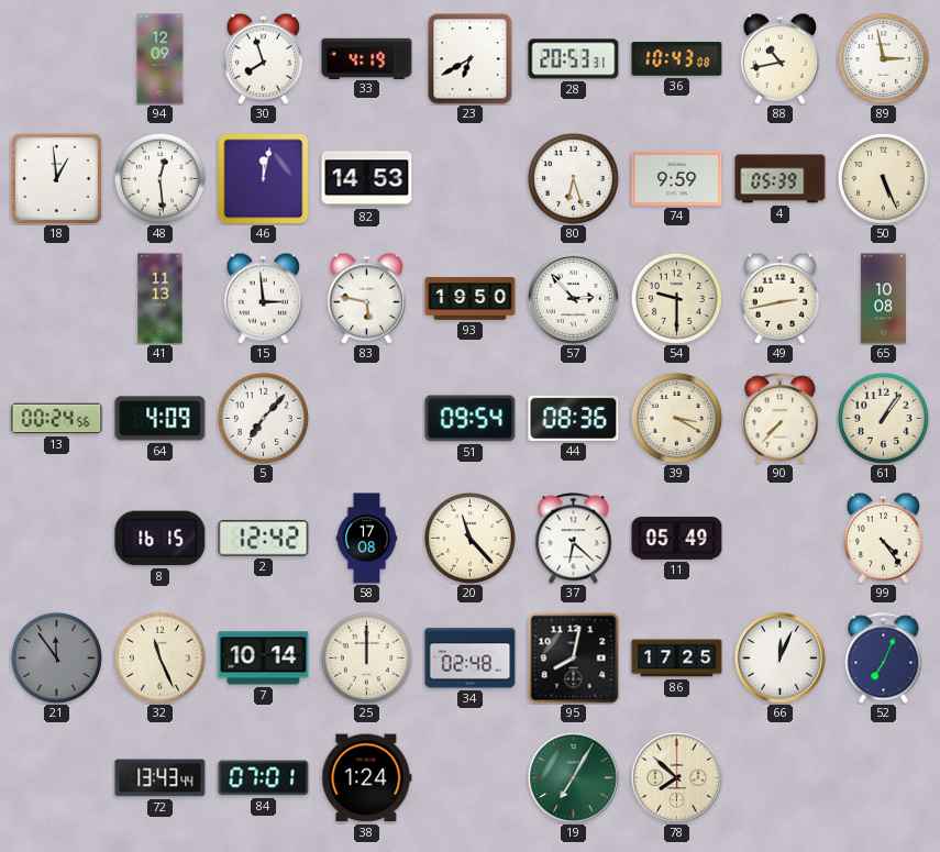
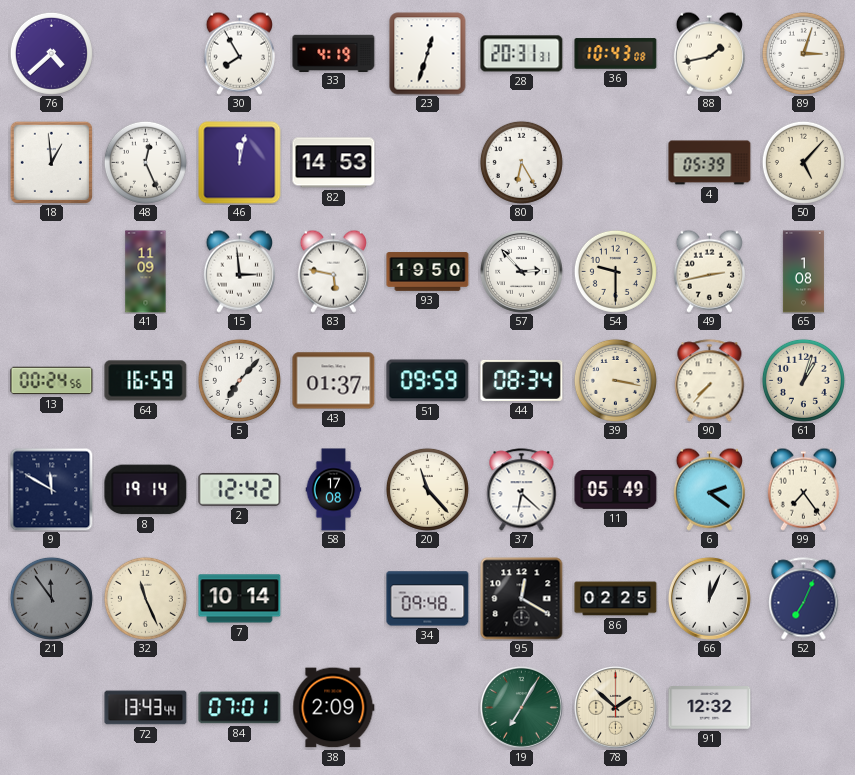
76: none -> 4:38 (51, 53)
94: 12:09 -> none (161, 59)
30: 7:57 -> 7:55 (239, 53)
23: 6:40 -> 12:33 (428, 54)
28: 20:53 -> 20:31 (522, 54)
88: 10:43 -> 1:43 (709, 53)
89: 2:58 -> 3:03 (803, 53)
48: 12:29 -> 12:26 (145, 162)
80: 6:27 -> 6:25 (521, 162)
74: 9:59 -> none (677, 178)
50: 5:26 -> 5:07 (803, 162)
41: 11:13 -> 11:09 (146, 272)
65: 10:08 -> 1:08 (803, 272)
64: 4:09 -> 16:59 (146, 381)
43: none -> 01:37 (334, 381)
51: 09:54 -> 09:59 (428, 381)
44: 08:36 -> 08:34 (522, 380)
39: 3:20 -> 3:17 (615, 380)
61: 1:06 -> 1:03 (803, 380)
9: none -> 11:50 (51, 489)
8: 16:15 -> 19:14 (146, 490)
6: none -> 2:21 (709, 489)
99: 4:24 -> 7:24 (803, 489)
25: 12:00 -> none (366, 657)
34: 02:48 -> 09:48 (428, 599)
95: 8:02 -> 12:20 (522, 599)
86: 17:25 -> 02:25 (616, 599)
38: 1:24 -> 2:09 (334, 708)
78: 7:52 -> 1:52 (616, 708)
91: none -> 12:32 (710, 708)
